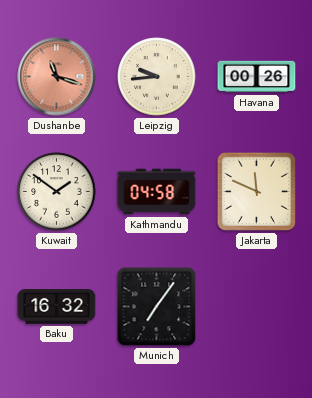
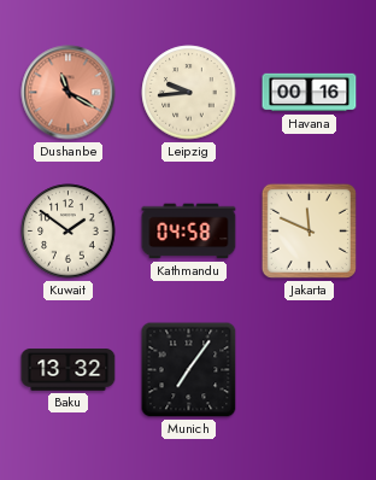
Dushanbe: 11:18 -> 11:20 (69, 93)
Havana: 00:26 -> 00:16 (310, 93)
Baku: 16:32 -> 13:32 (69, 370)
